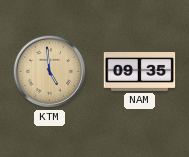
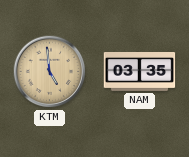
NAM: 09:35 -> 03:35 (140, 72)
